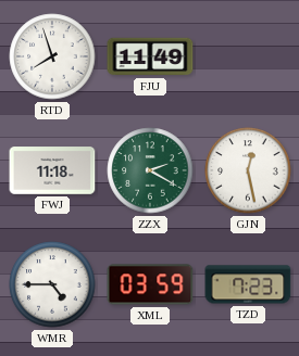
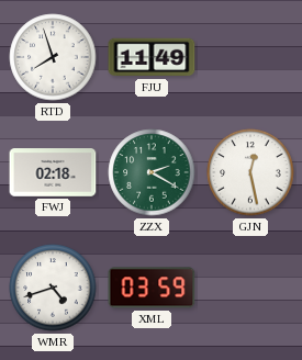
FWJ: 11:18 -> 02:18 (53, 172)
WMR: 4:45 -> 4:42 (53, 288)
TZD: 7:23 -> none (248, 284)
